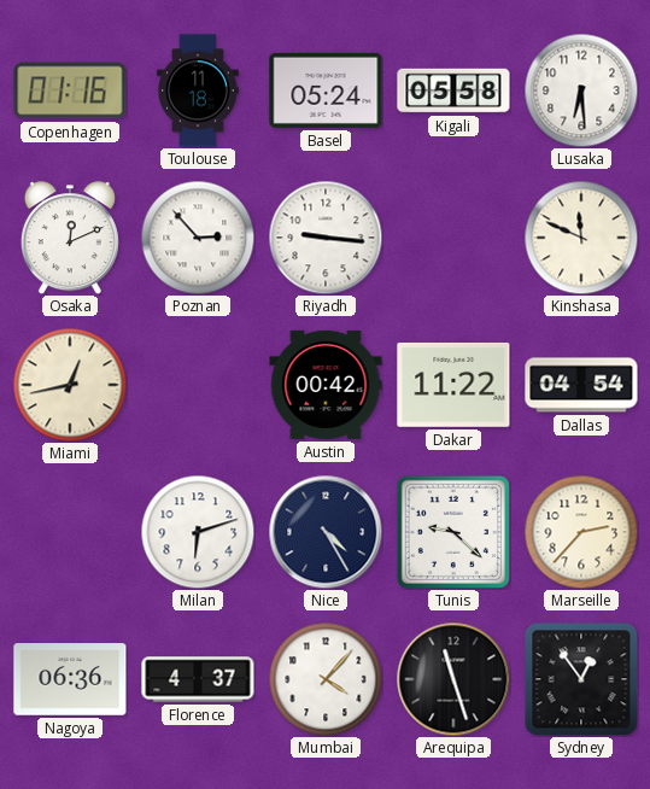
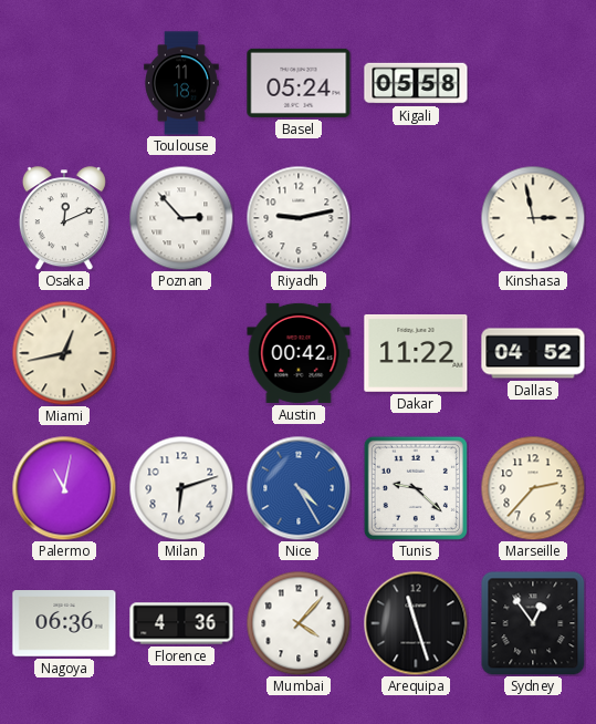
Copenhagen: 01:16 -> none (70, 90)
Lusaka: 6:29 -> none (581, 90)
Riyadh: 9:16 -> 9:13 (299, 218)
Kinshasa: 11:49 -> 2:58 (533, 218)
Dallas: 04:54 -> 04:52 (533, 353)
Palermo: none -> 11:02 (64, 488)
Nice dial: navy -> blue (299, 488)
Florence: 4:37 -> 4:36 (181, 623)
